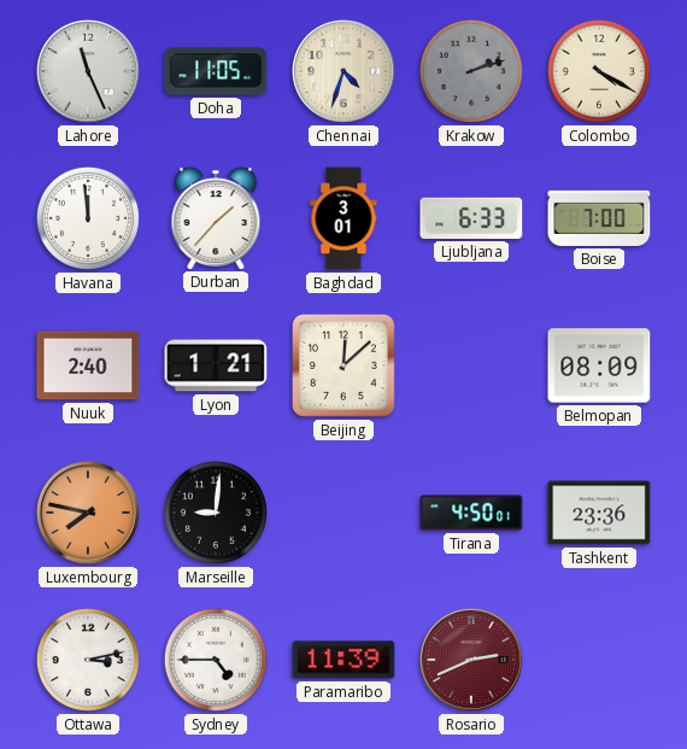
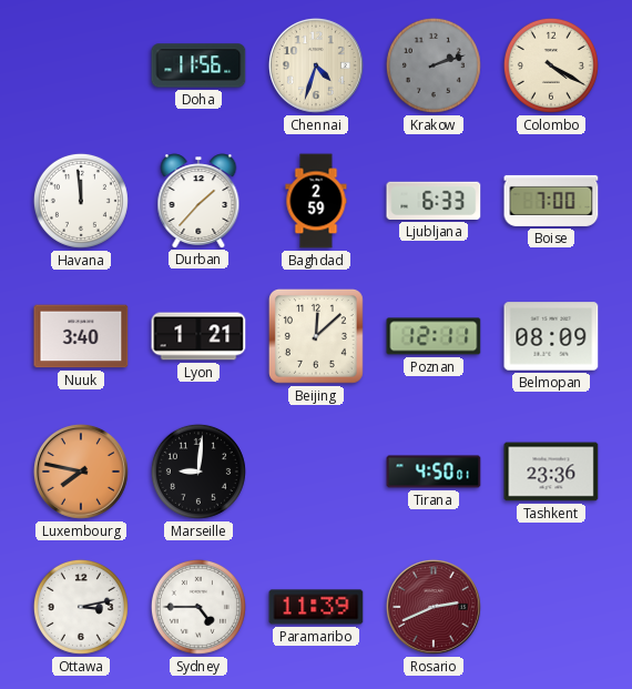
Lahore: 11:26 -> none (88, 71)
Doha: 11:05 -> 11:56 (198, 65)
Baghdad: 3:01 -> 2:59 (316, 201)
Nuuk: 2:40 -> 3:40 (81, 336)
Poznan: none -> 12:11 (434, 336)
